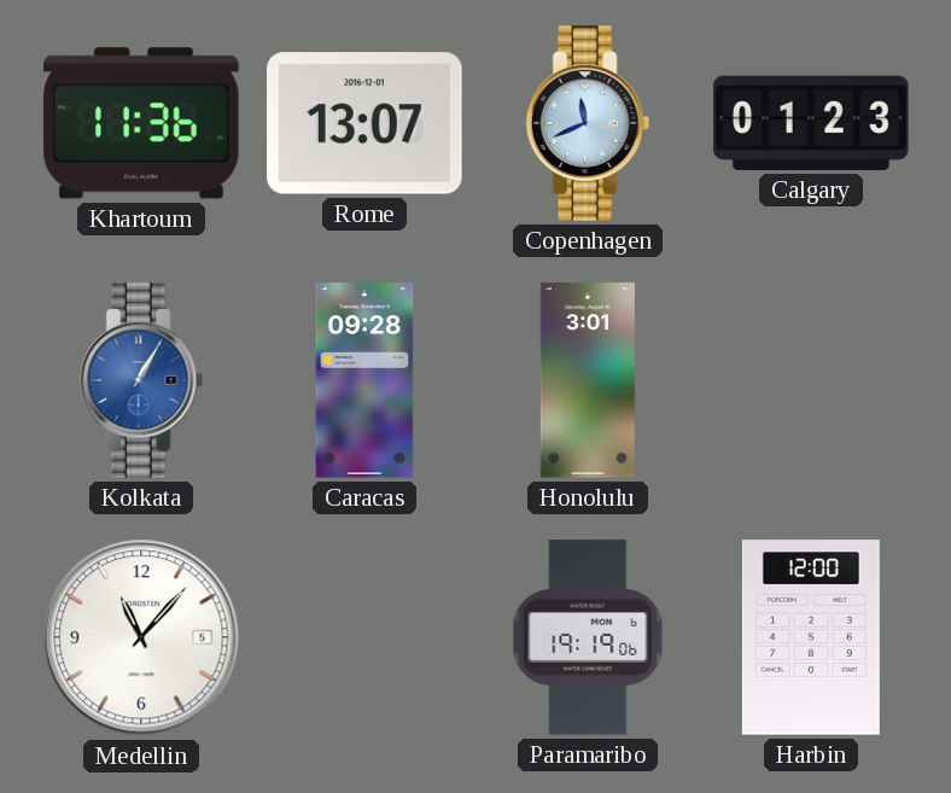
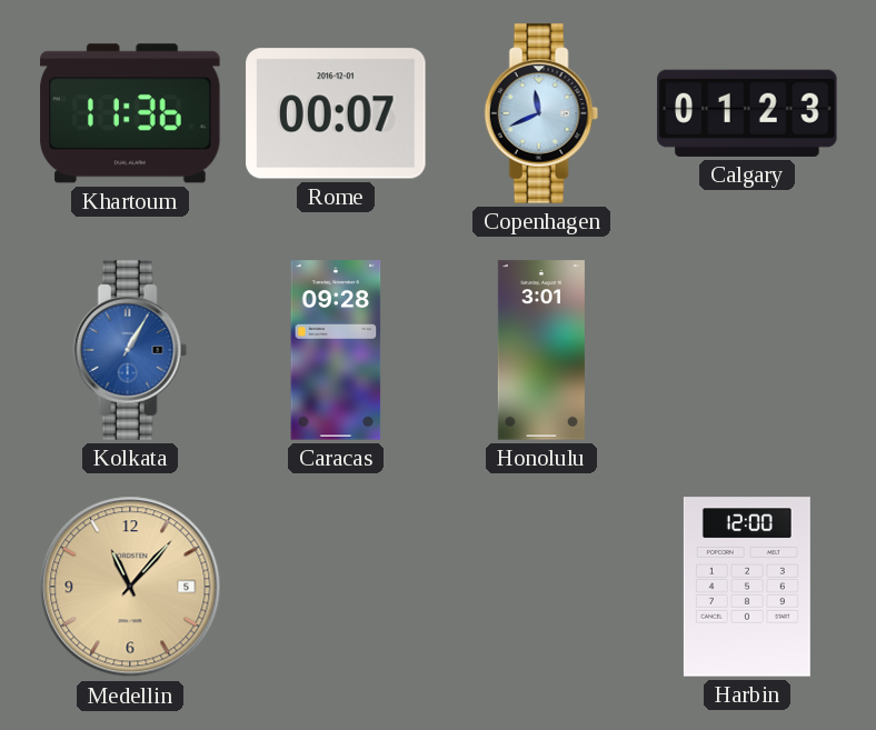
Rome: 13:07 -> 00:07 (336, 113)
Medellin dial: white -> champagne (130, 587)
Paramaribo: 19:19 -> none (588, 637)
